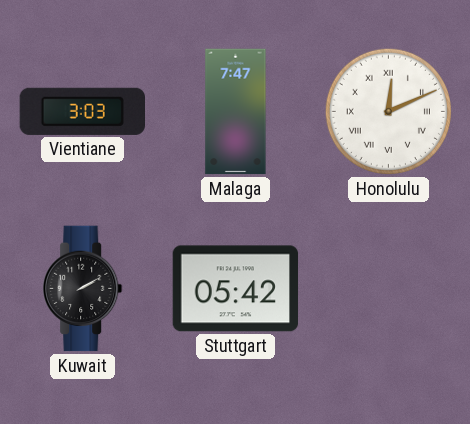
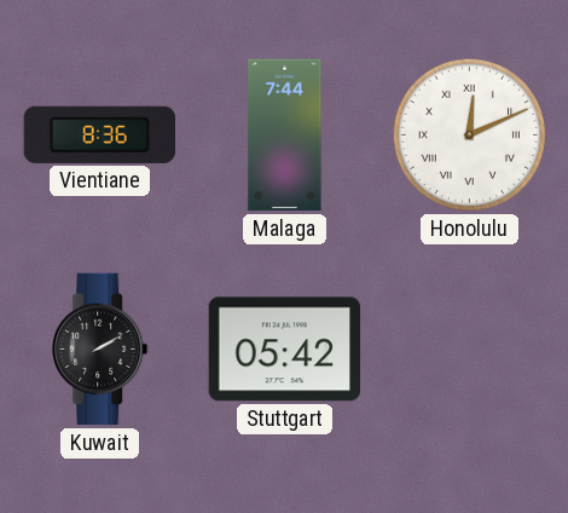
Vientiane: 3:03 -> 8:36 (99, 134)
Malaga: 7:47 -> 7:44 (285, 136)
